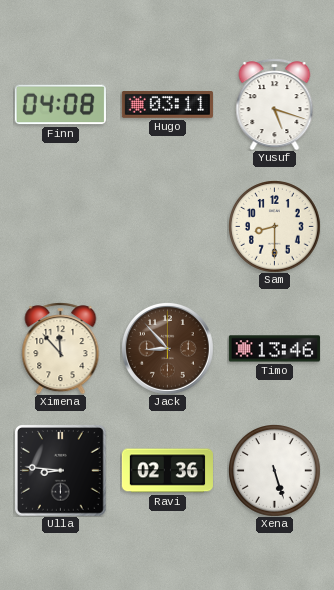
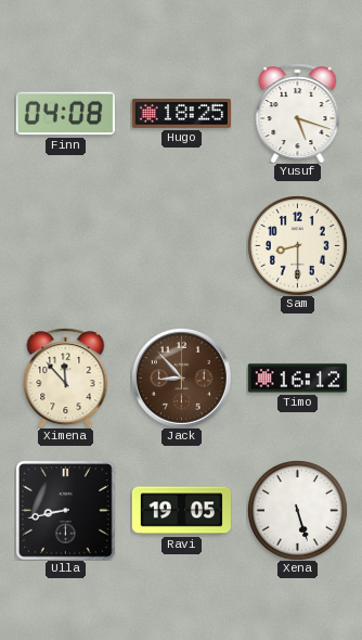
Hugo: 03:11 -> 18:25 (181, 114)
Timo: 13:46 -> 16:12 (297, 379)
Ulla: 8:46 -> 8:43 (65, 510)
Ravi: 02:36 -> 19:05 (181, 511)
